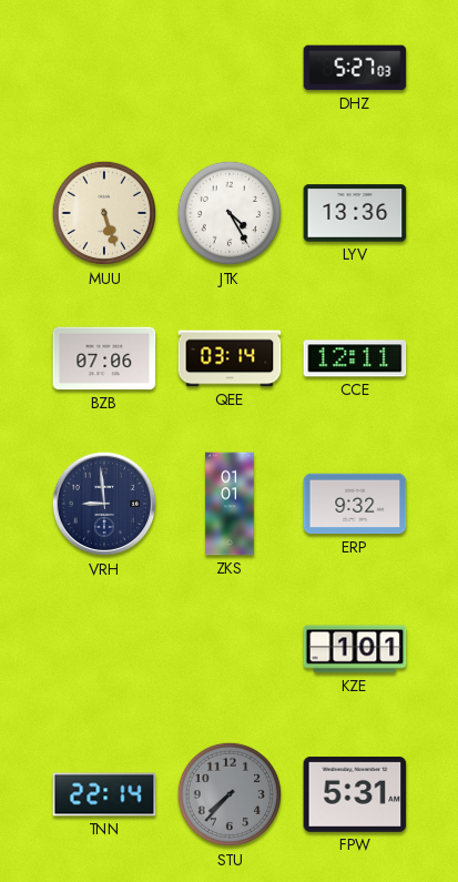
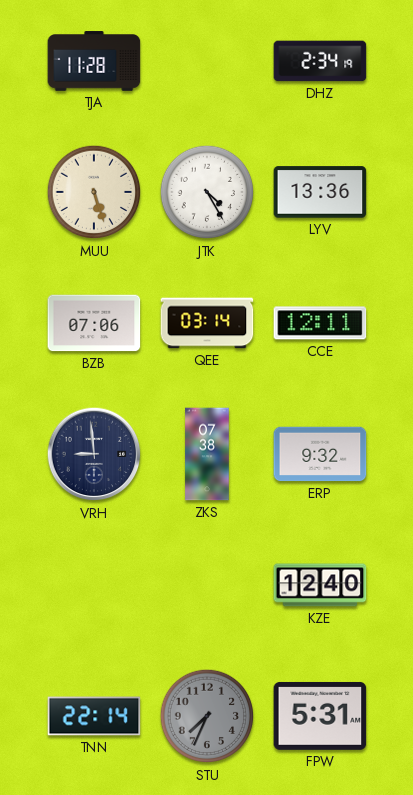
TJA: none -> 11:28 (94, 61)
DHZ: 5:27 -> 2:34 (320, 61)
ZKS: 01:01 -> 07:38 (207, 454)
KZE: 1:01 -> 12:40 (320, 585)
STU: 7:37 -> 7:34 (207, 716)
